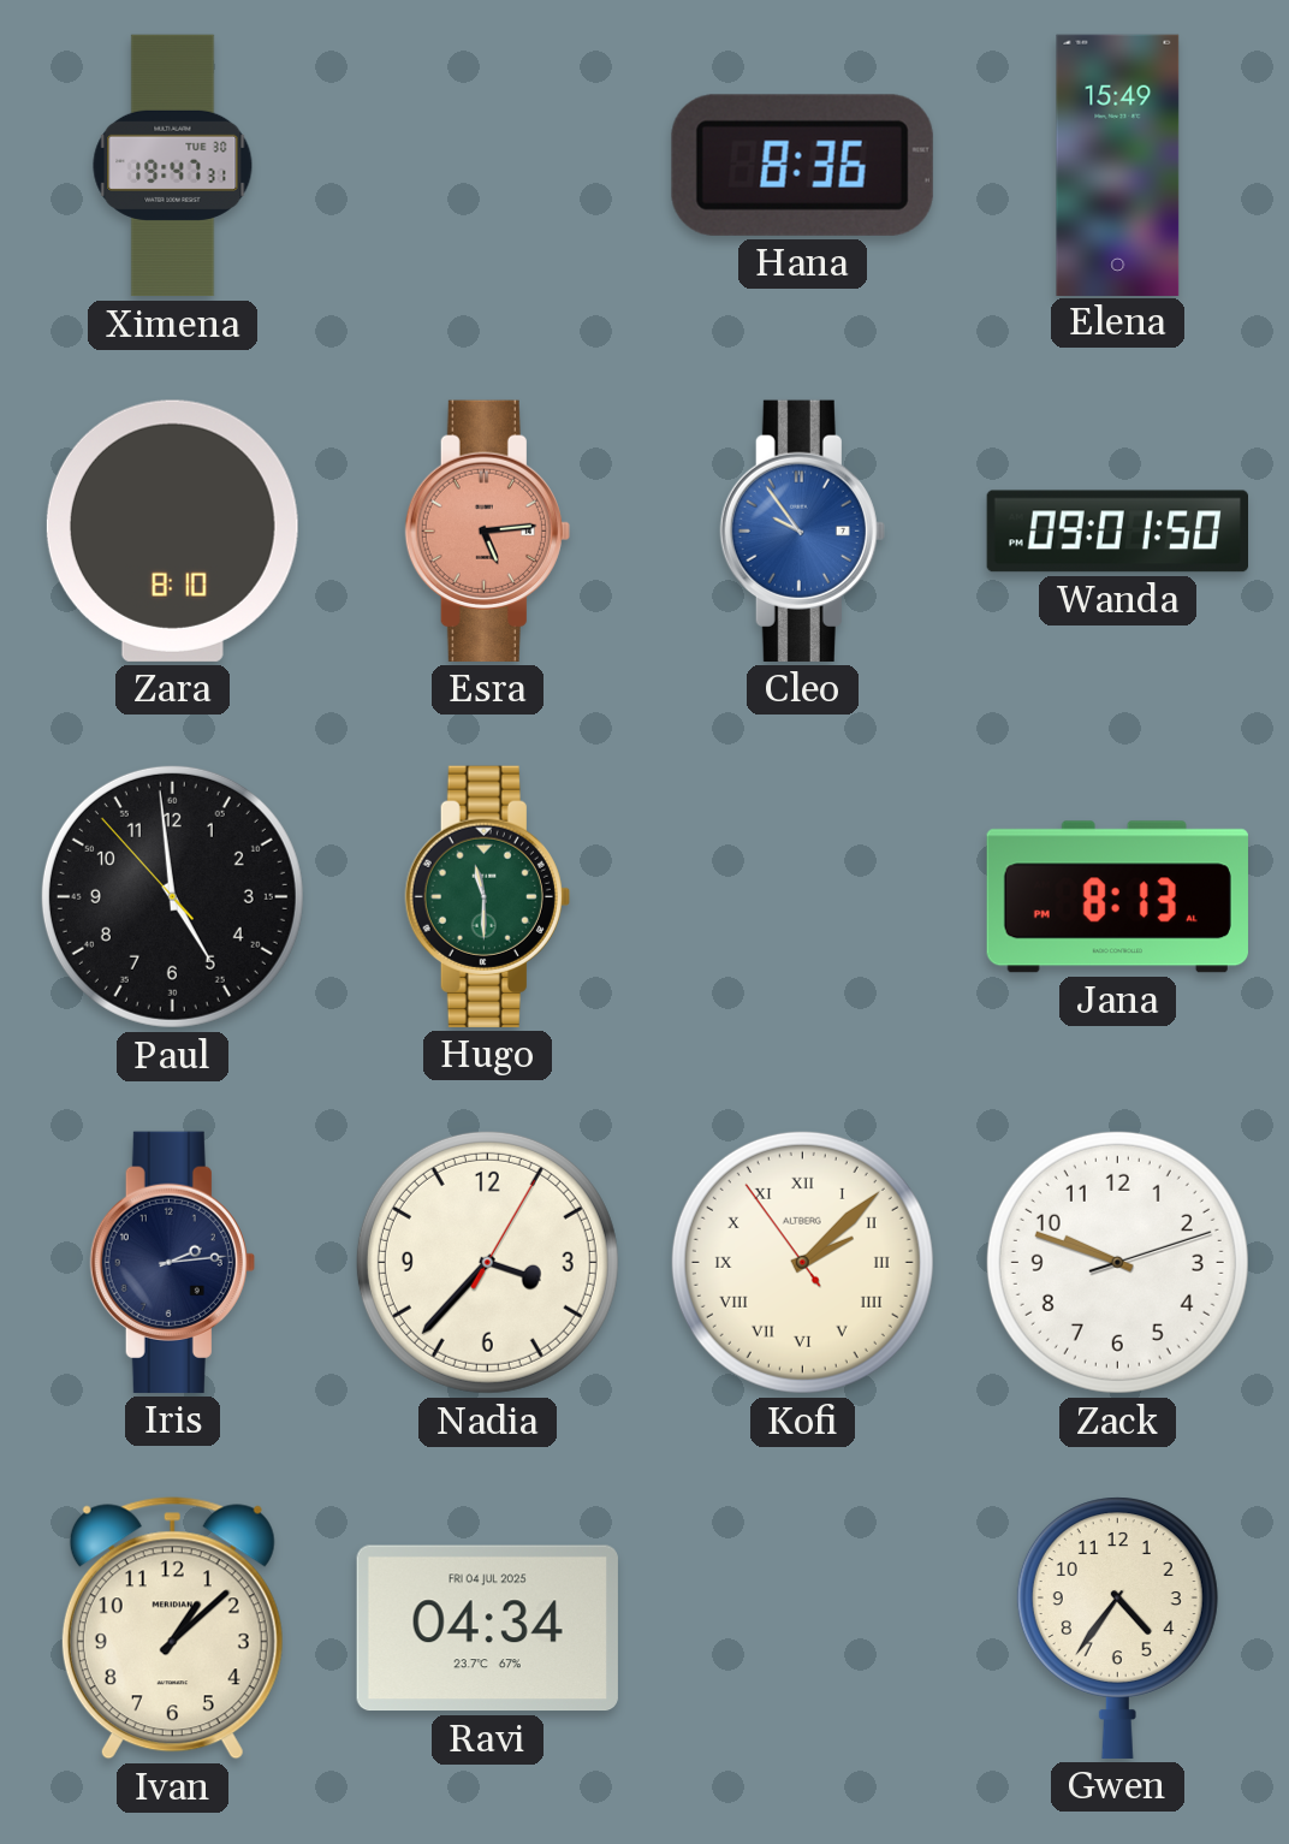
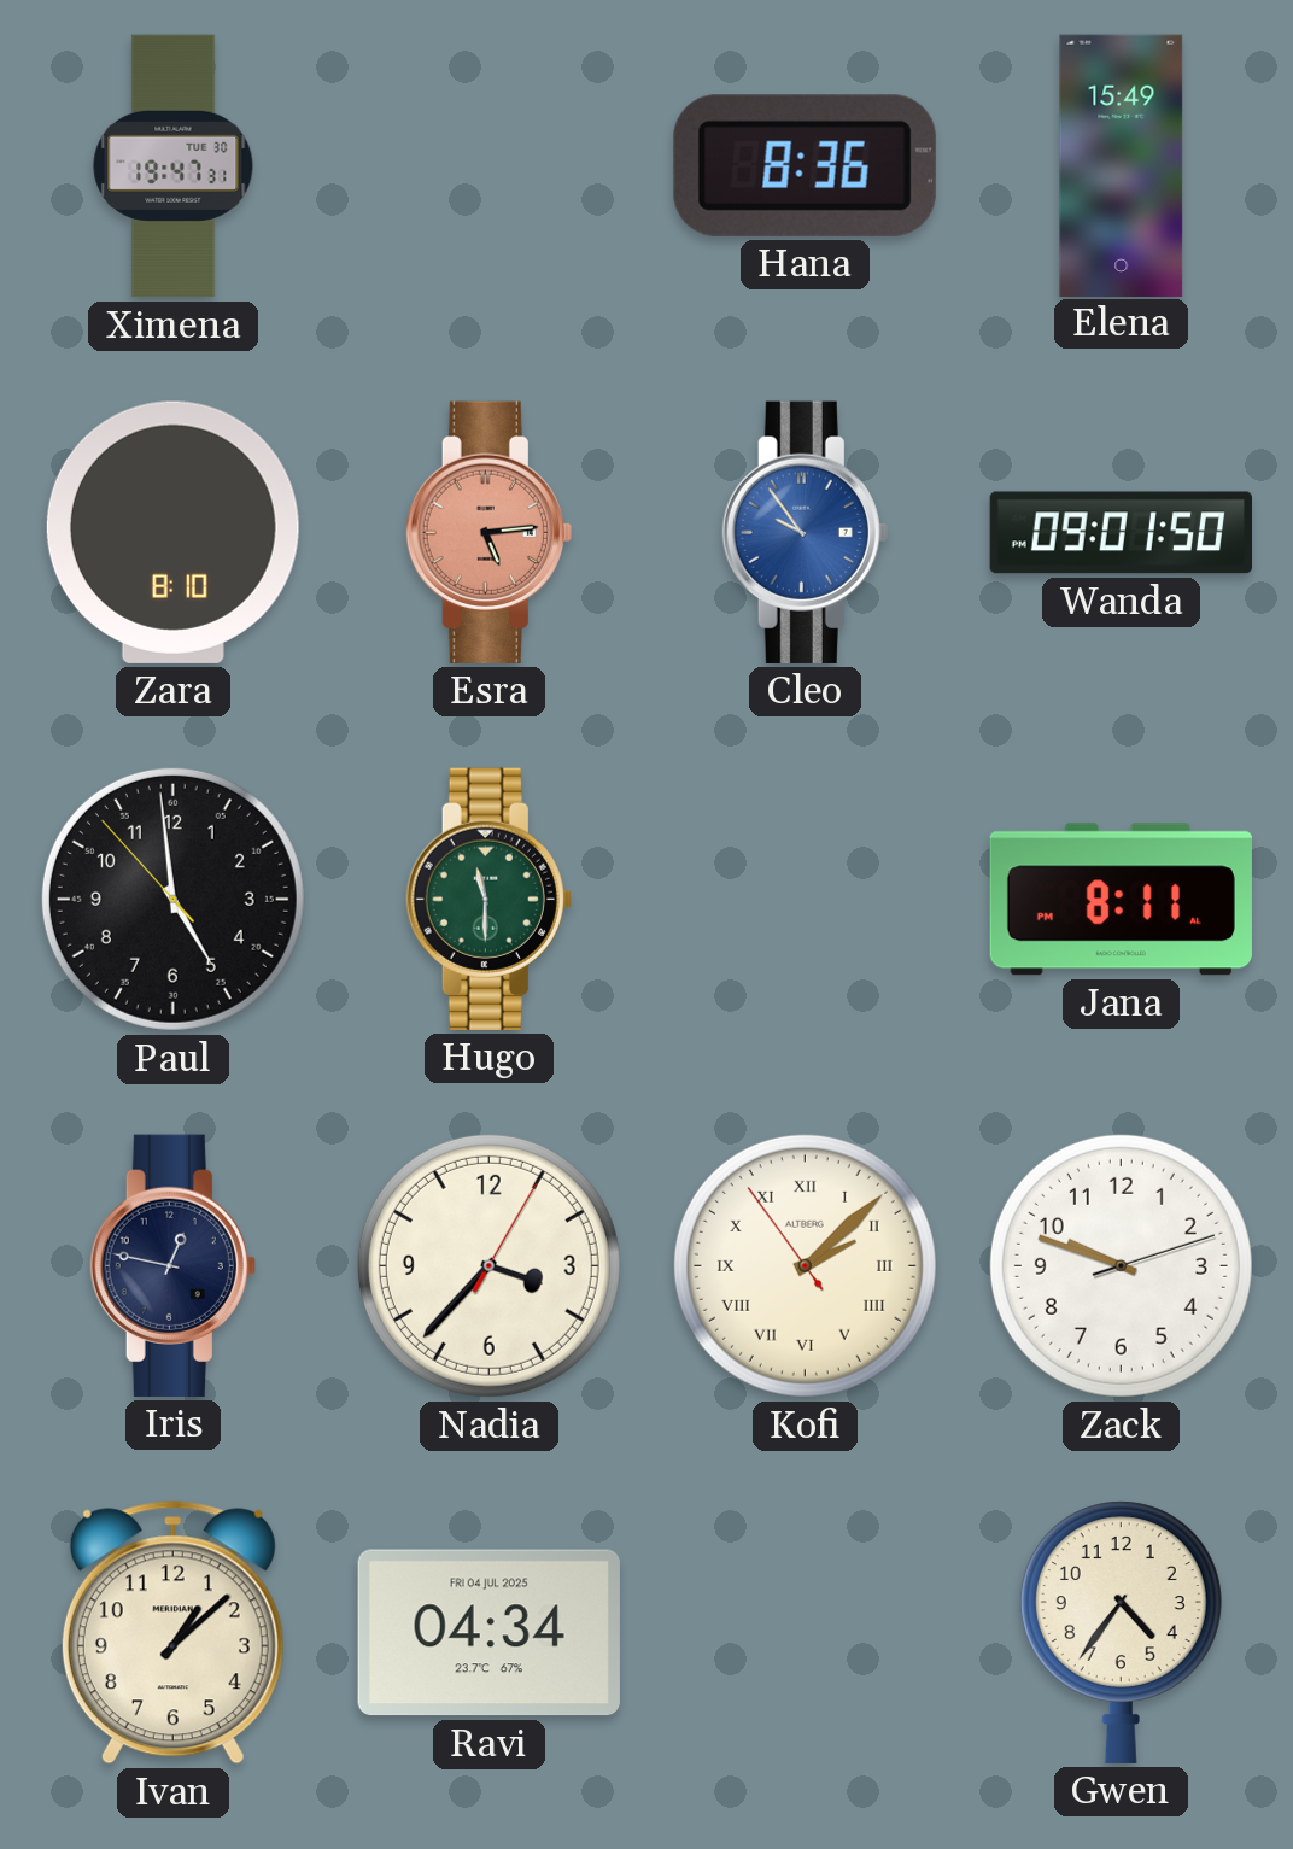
Jana: 8:13 -> 8:11 (1121, 900)
Iris: 2:14 -> 12:47 (172, 1265)
